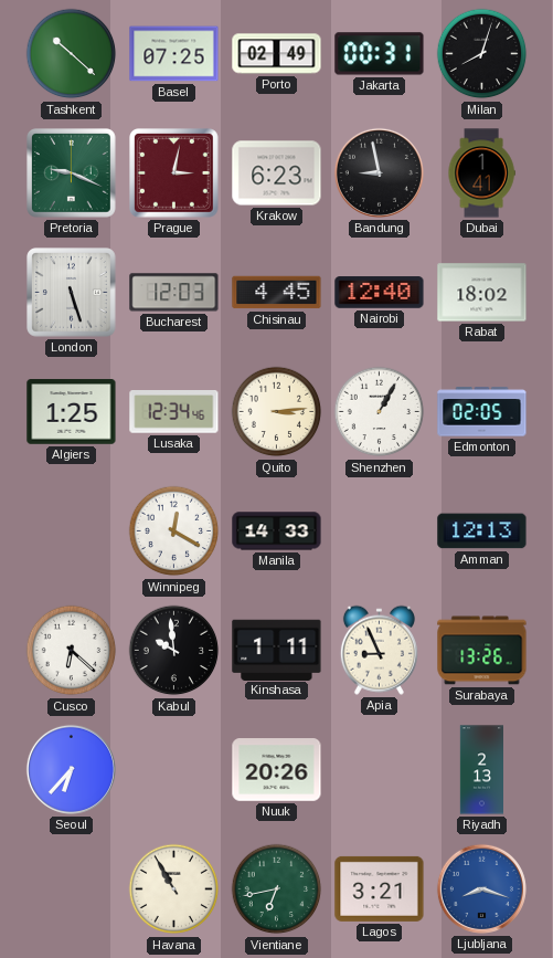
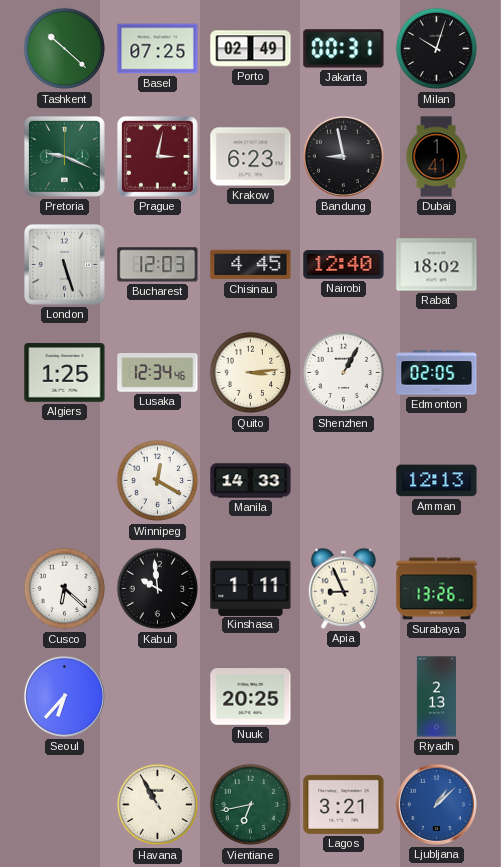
Milan: 8:03 -> 10:03 (437, 49)
Nuuk: 20:26 -> 20:25 (251, 697)
Ljubljana: 8:18 -> 1:08 (436, 804)
